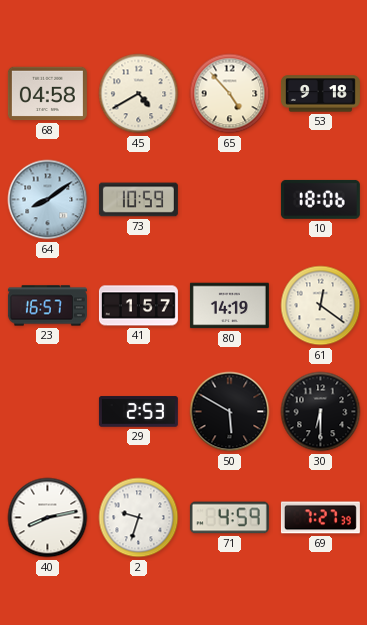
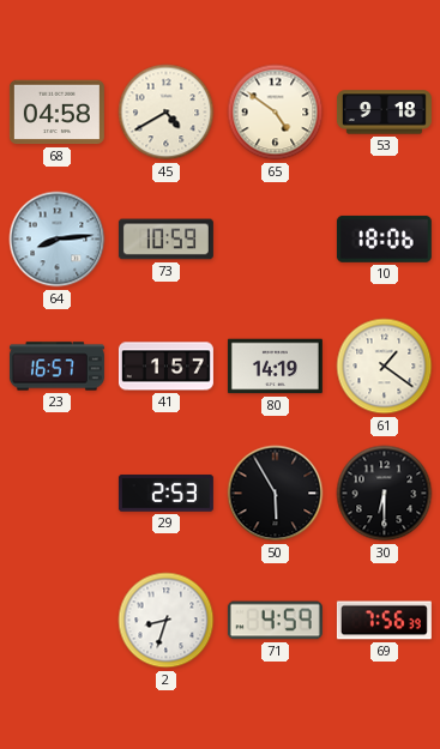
65: 4:53 -> 4:51 (276, 113)
64: 8:09 -> 8:14 (58, 240)
61: 12:21 -> 1:21 (385, 367)
50: 5:50 -> 5:55 (276, 494)
40: 8:13 -> none (48, 518)
2: 9:33 -> 8:33 (167, 621)
69: 7:27 -> 7:56 (384, 621)
